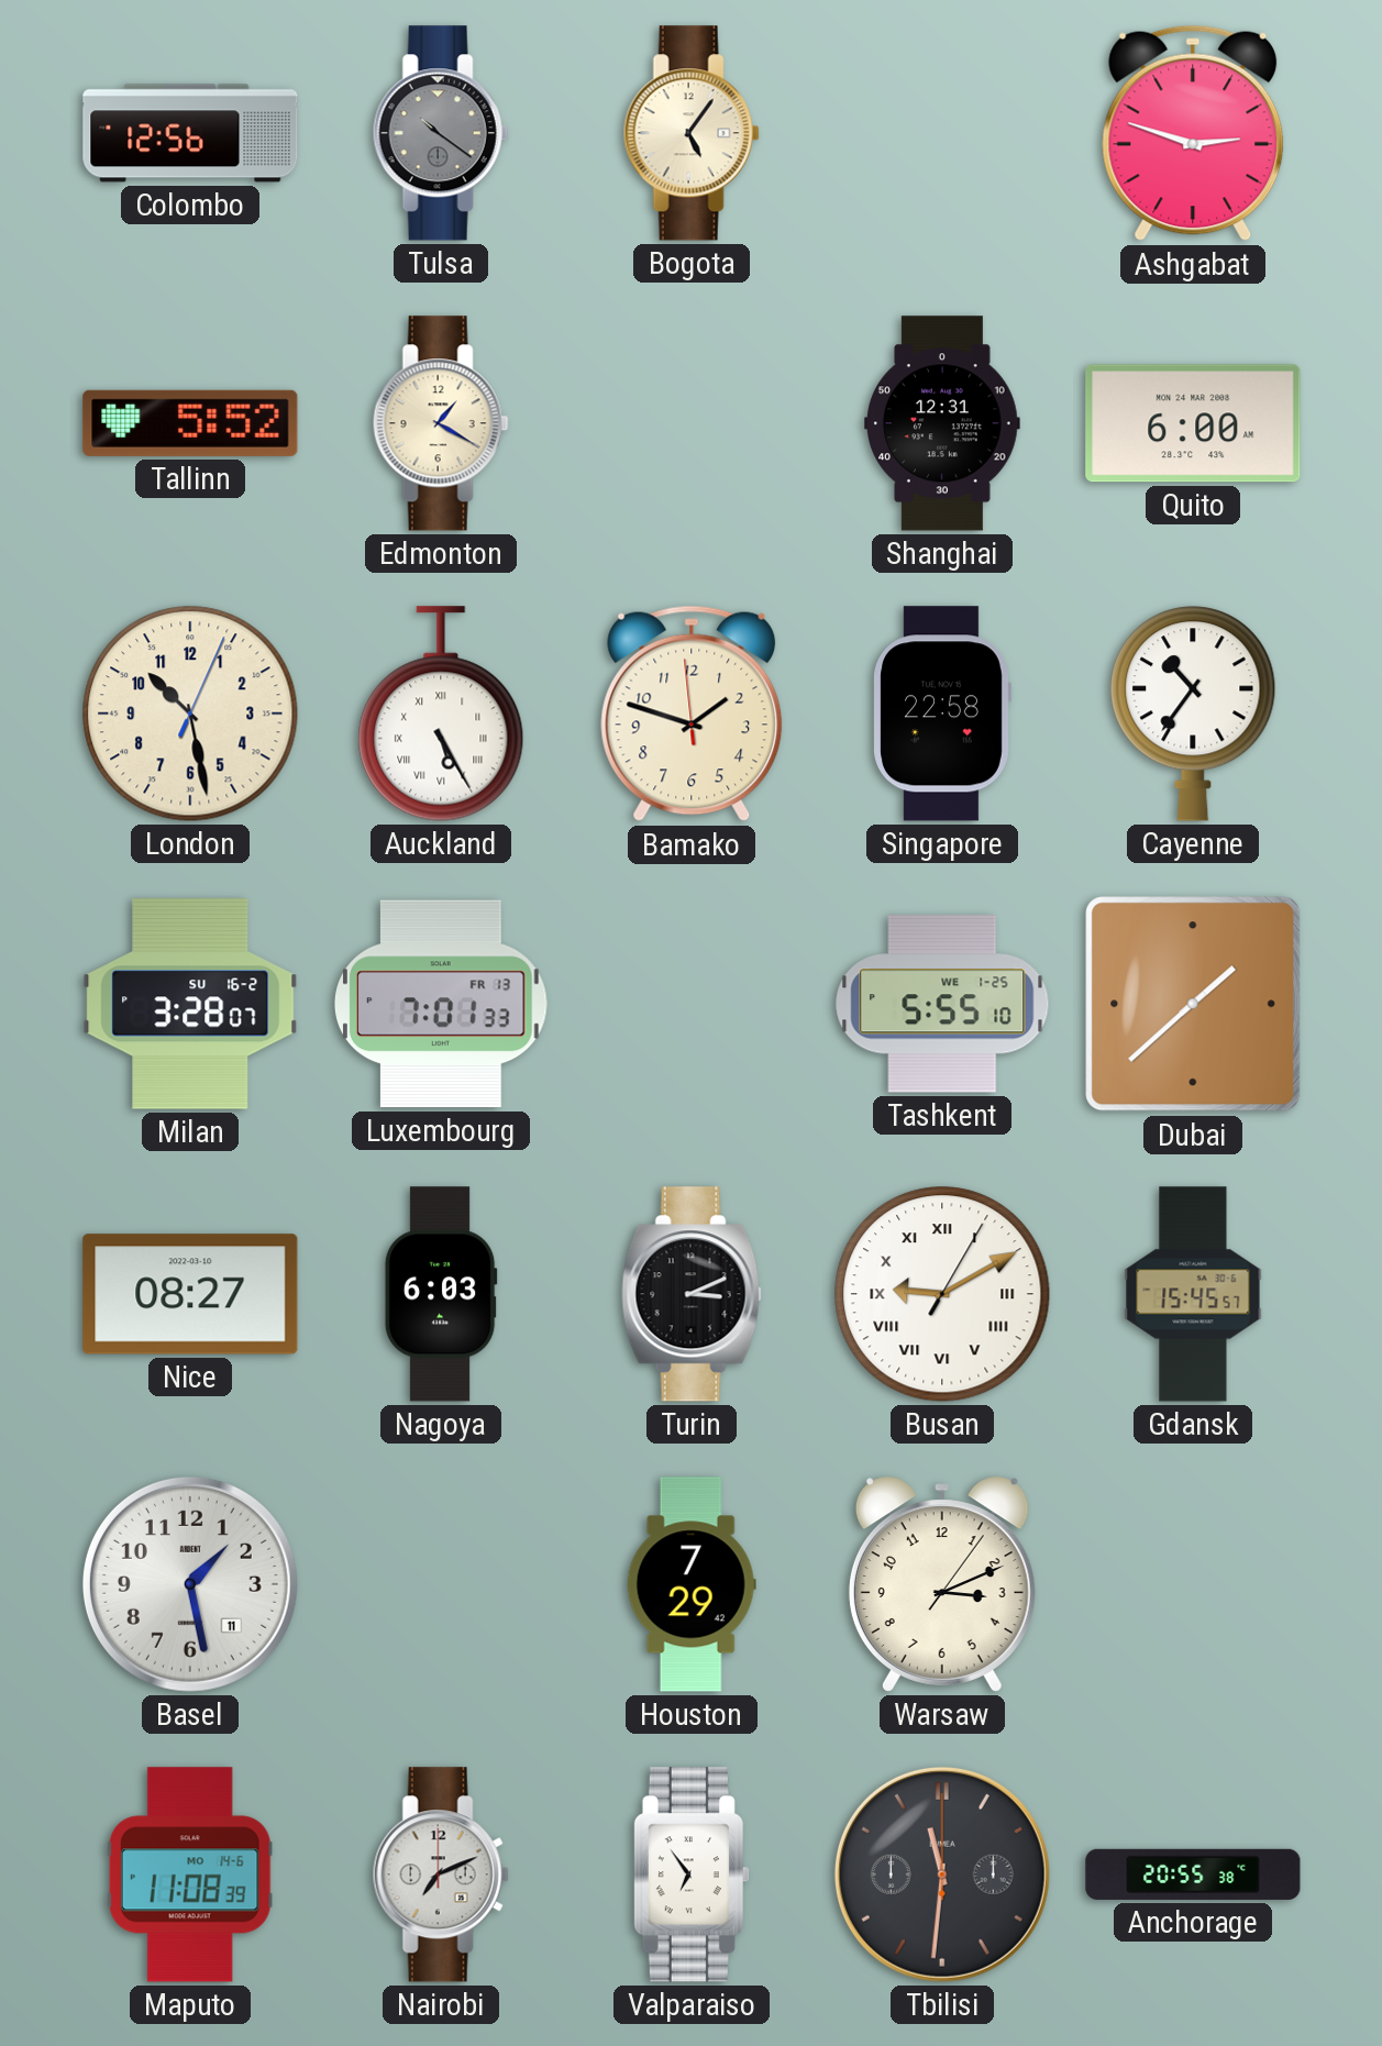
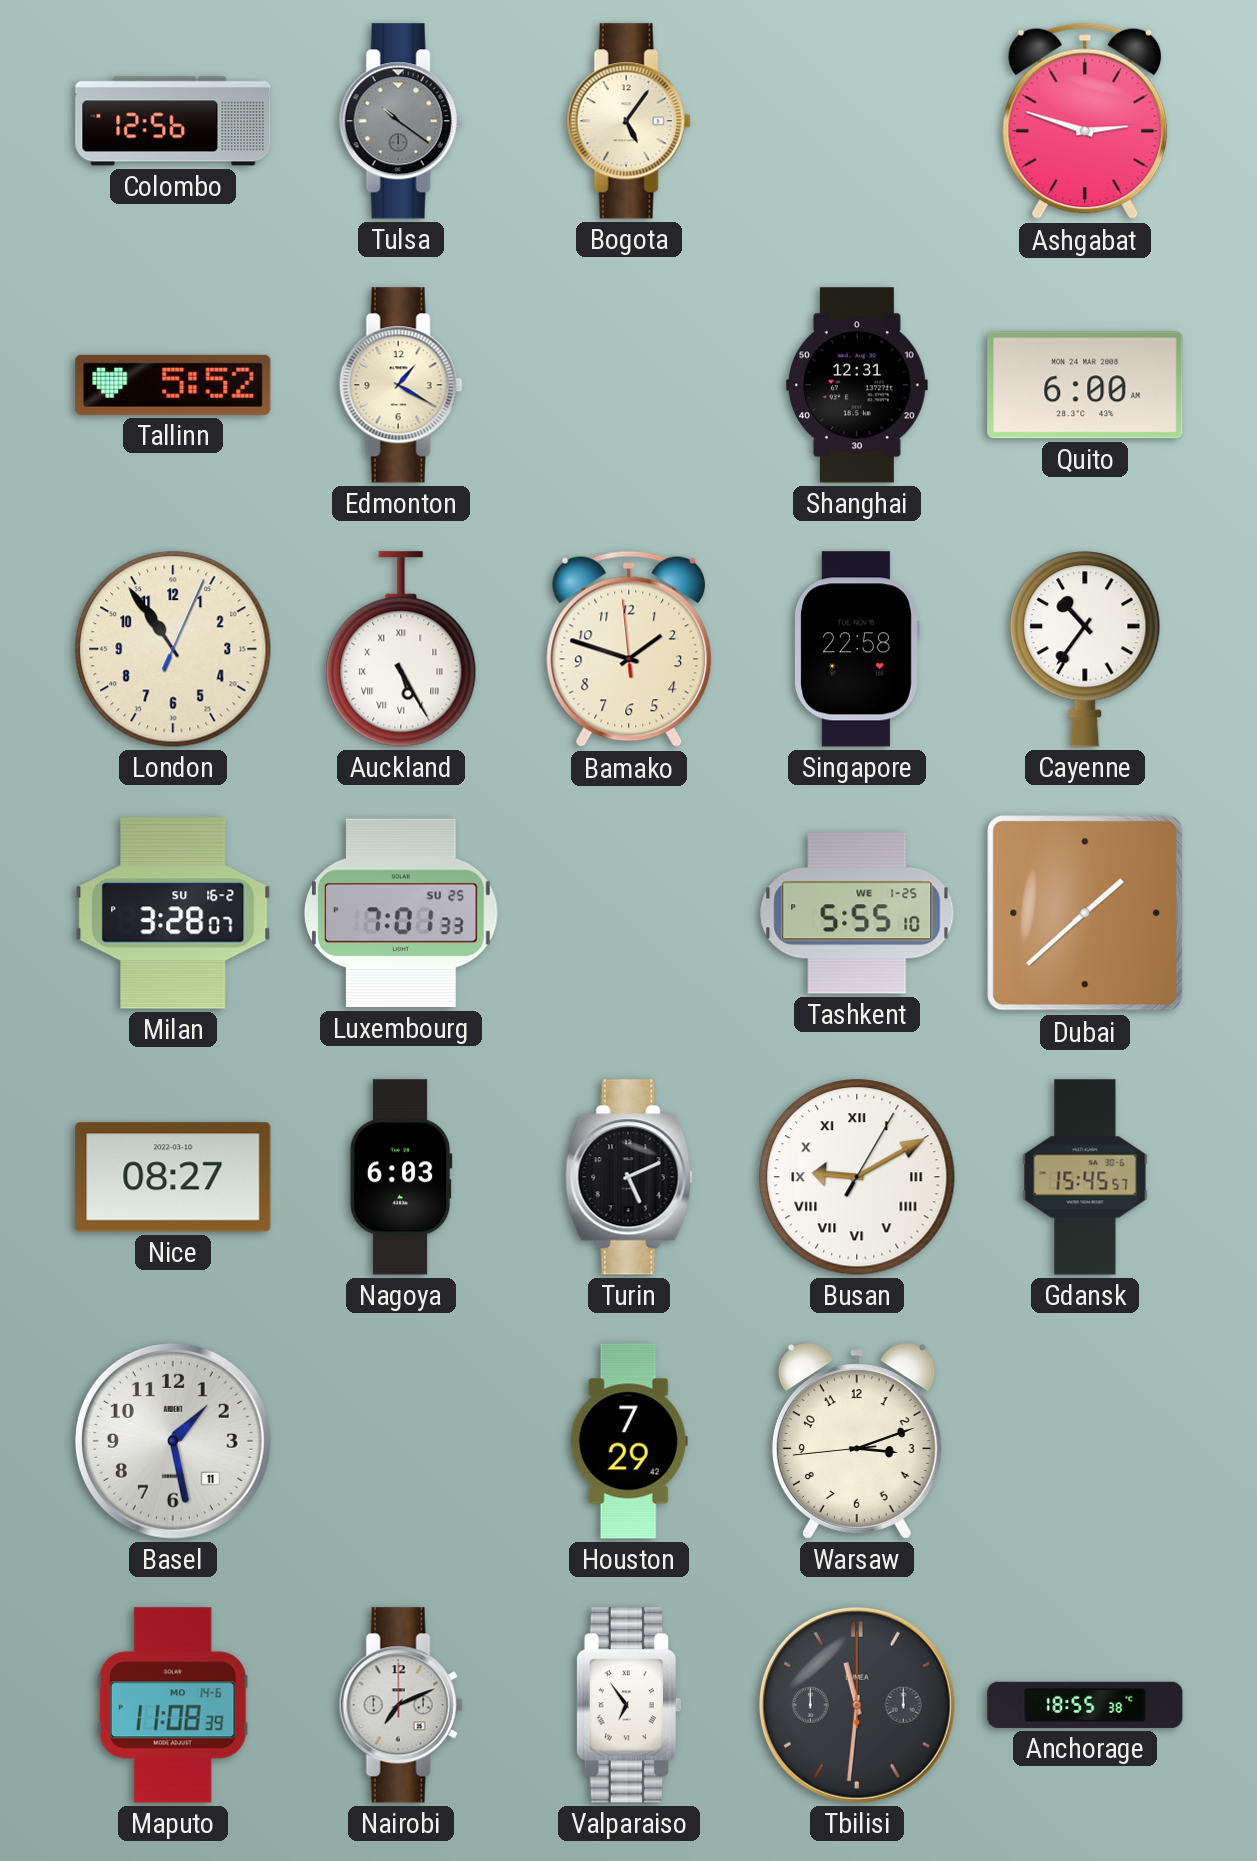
London: 10:28 -> 10:54 (173, 649)
Luxembourg date: FR 13 -> SU 25 (402, 913)
Turin: 3:11 -> 5:11 (629, 1177)
Warsaw: 3:11:06 -> 3:11:44 (857, 1441)
Anchorage: 20:55 -> 18:55 (1085, 1705)
